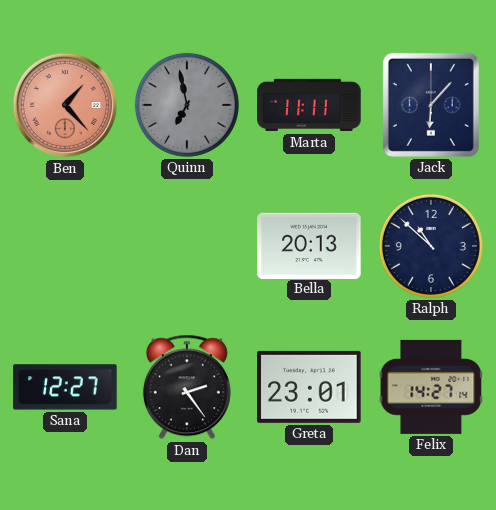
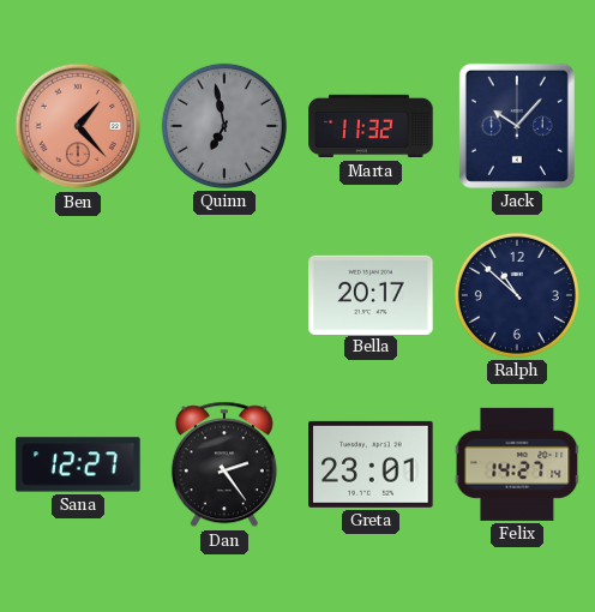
Marta: 11:11 -> 11:32 (371, 126)
Jack: 6:07 -> 10:07 (517, 126)
Bella: 20:13 -> 20:17 (371, 294)
